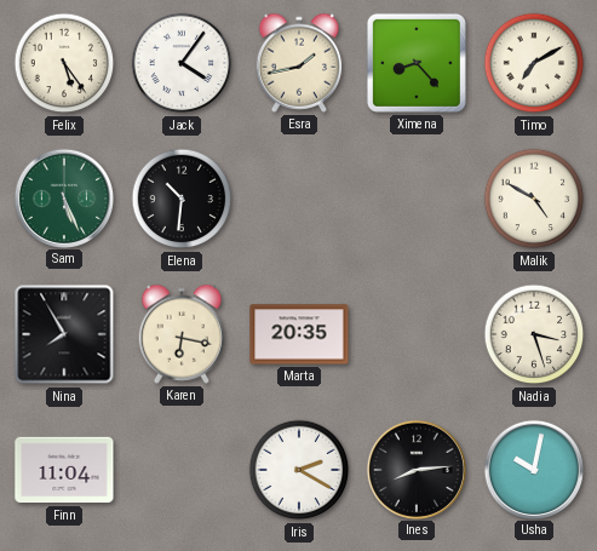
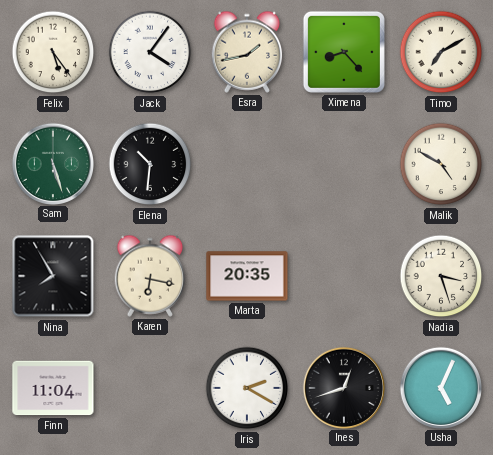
Sam: 5:26 -> 5:27 (52, 163)
Ines: 8:14 -> 12:42 (343, 387)
Usha: 10:02 -> 5:04 (440, 387)
